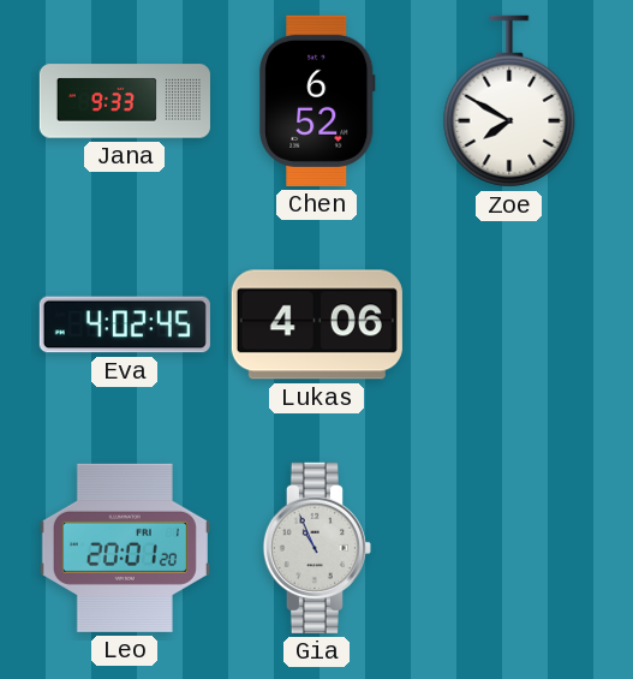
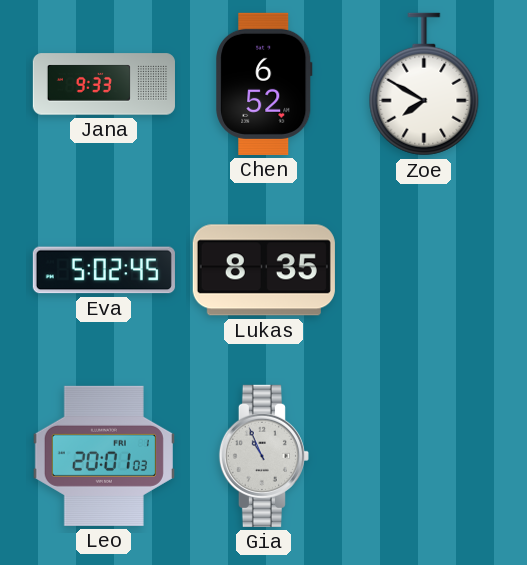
Eva: 4:02 -> 5:02 (104, 270)
Lukas: 4:06 -> 8:35 (264, 270)
Leo: 20:01:20 -> 20:01:03 (104, 456)
